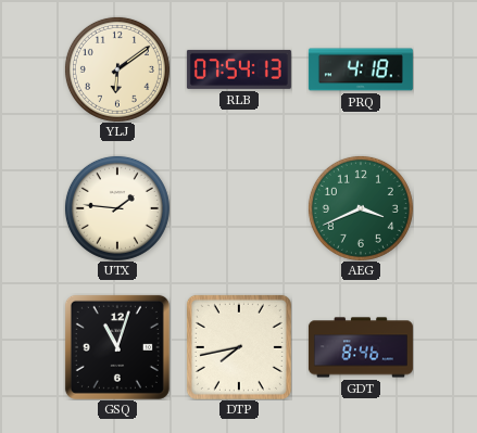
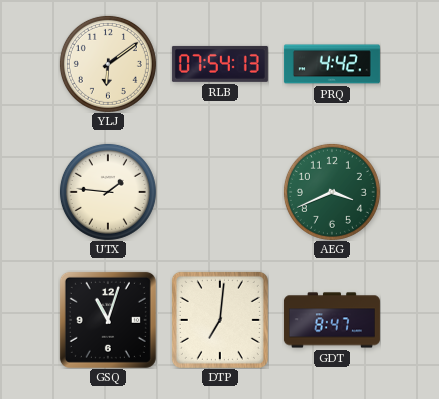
PRQ: 4:18 -> 4:42 (332, 64)
DTP: 7:43 -> 7:01 (220, 320)
GDT: 8:46 -> 8:47 (332, 320)
